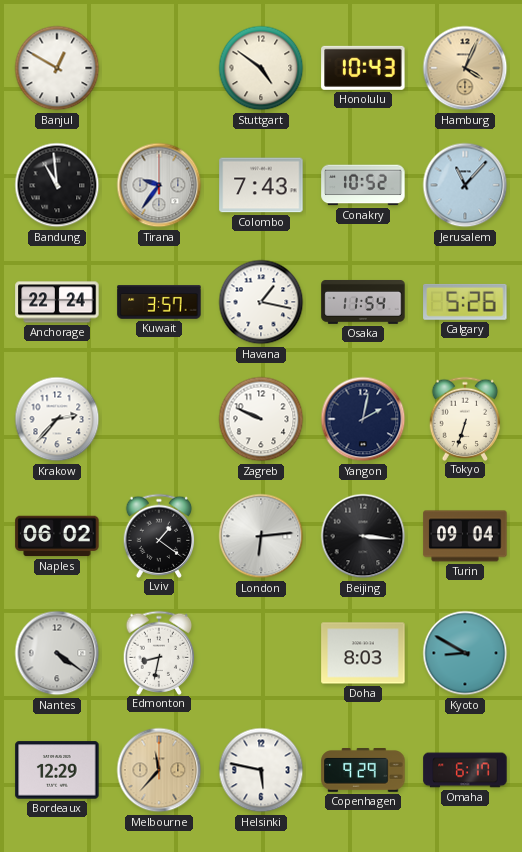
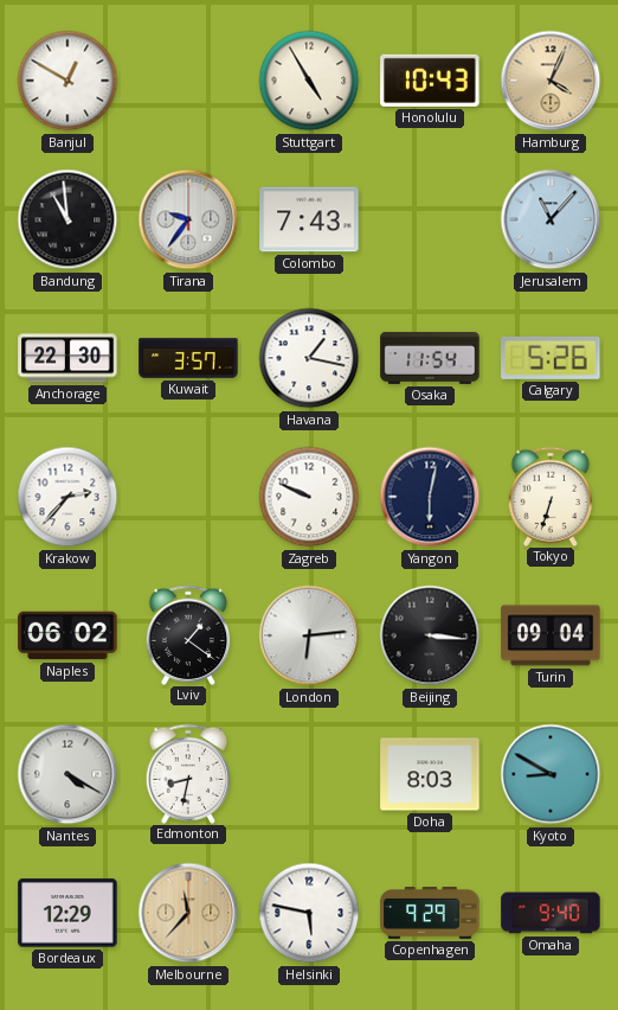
Stuttgart: 4:51 -> 4:55 (309, 81)
Conakry: 10:52 -> none (363, 185)
Anchorage: 22:24 -> 22:30 (67, 358)
Yangon: 2:02 -> 6:02 (430, 497)
Nantes: 4:21 -> 4:20 (67, 774)
Omaha: 6:17 -> 9:40 (551, 913)
